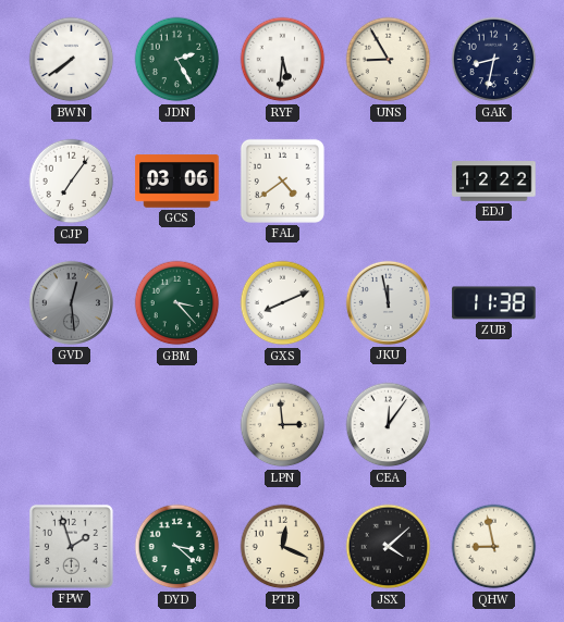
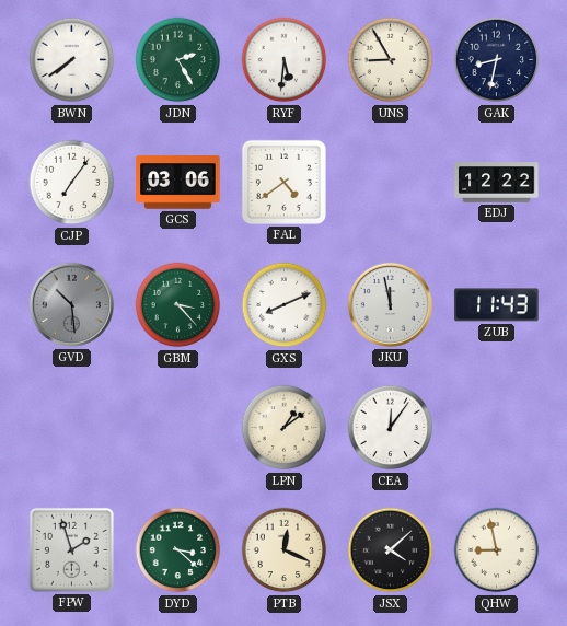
GVD: 12:29 -> 10:29 (71, 304)
ZUB: 11:38 -> 11:43 (497, 305)
LPN: 2:59 -> 1:09 (285, 428)
